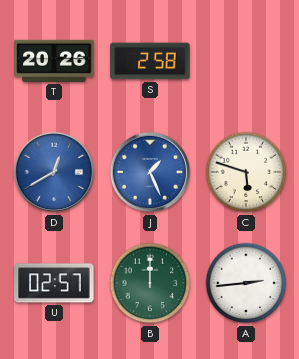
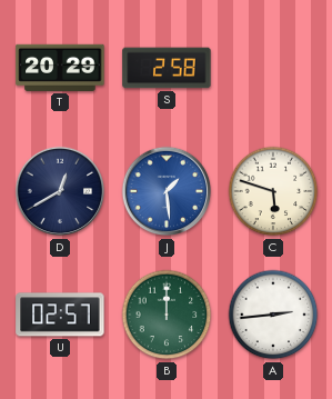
T: 20:26 -> 20:29 (60, 68)
D dial: blue -> navy (60, 191)
J: 1:26 -> 1:29 (167, 191)
